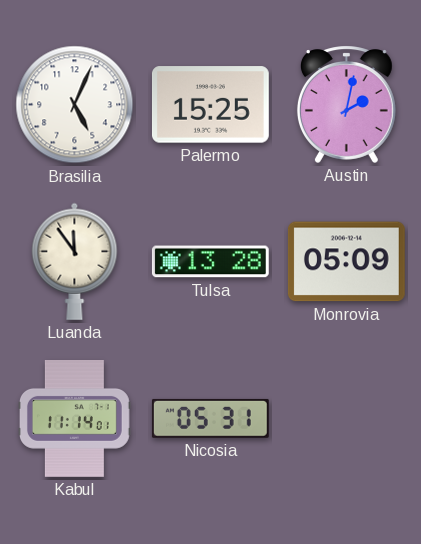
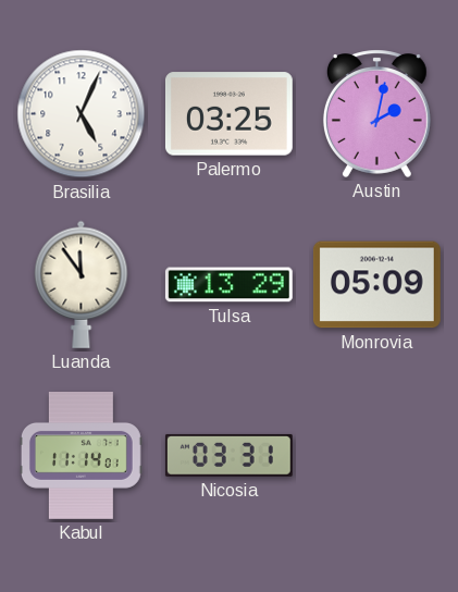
Palermo: 15:25 -> 03:25 (228, 114)
Tulsa: 13:28 -> 13:29 (228, 285)
Nicosia: 05:31 -> 03:31 (228, 455)
